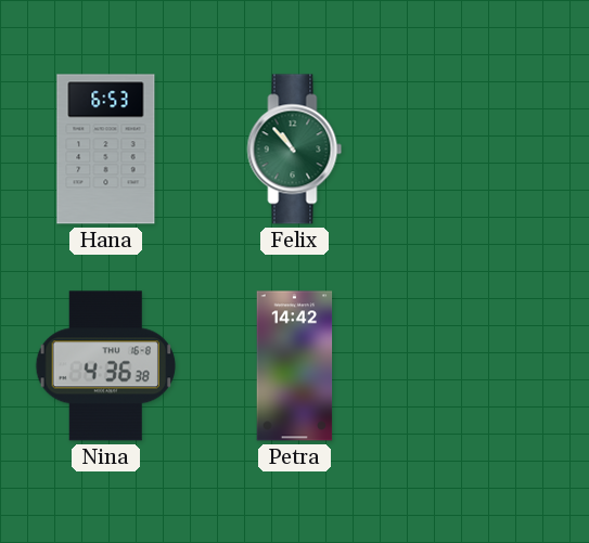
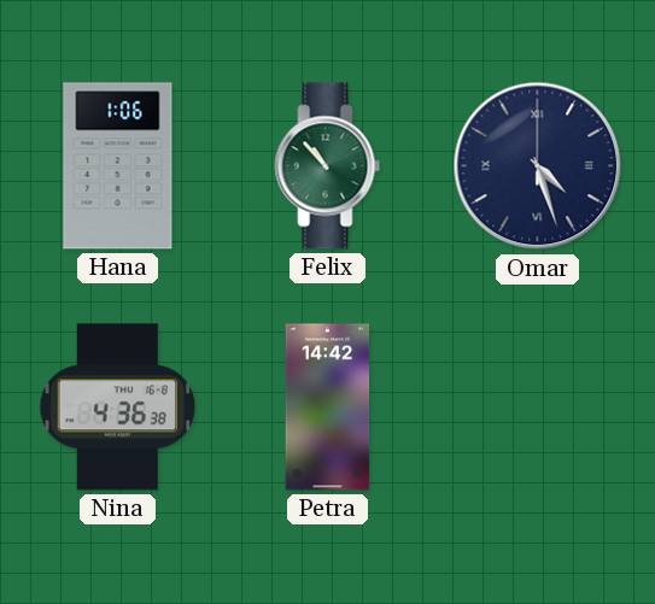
Hana: 6:53 -> 1:06 (118, 166)
Omar: none -> 4:27 (538, 166)
